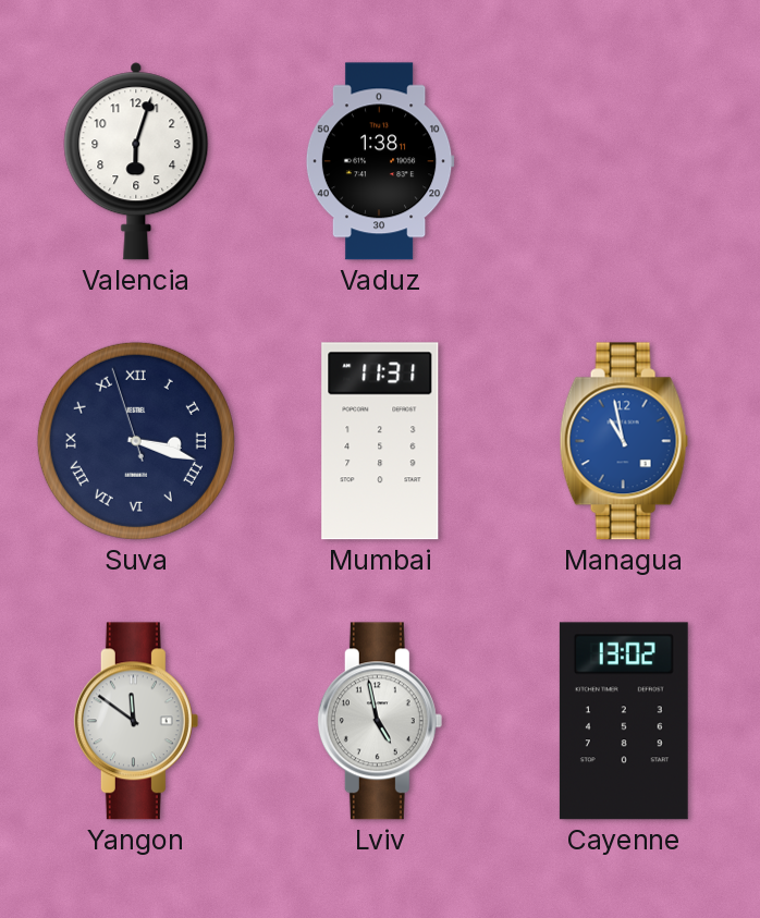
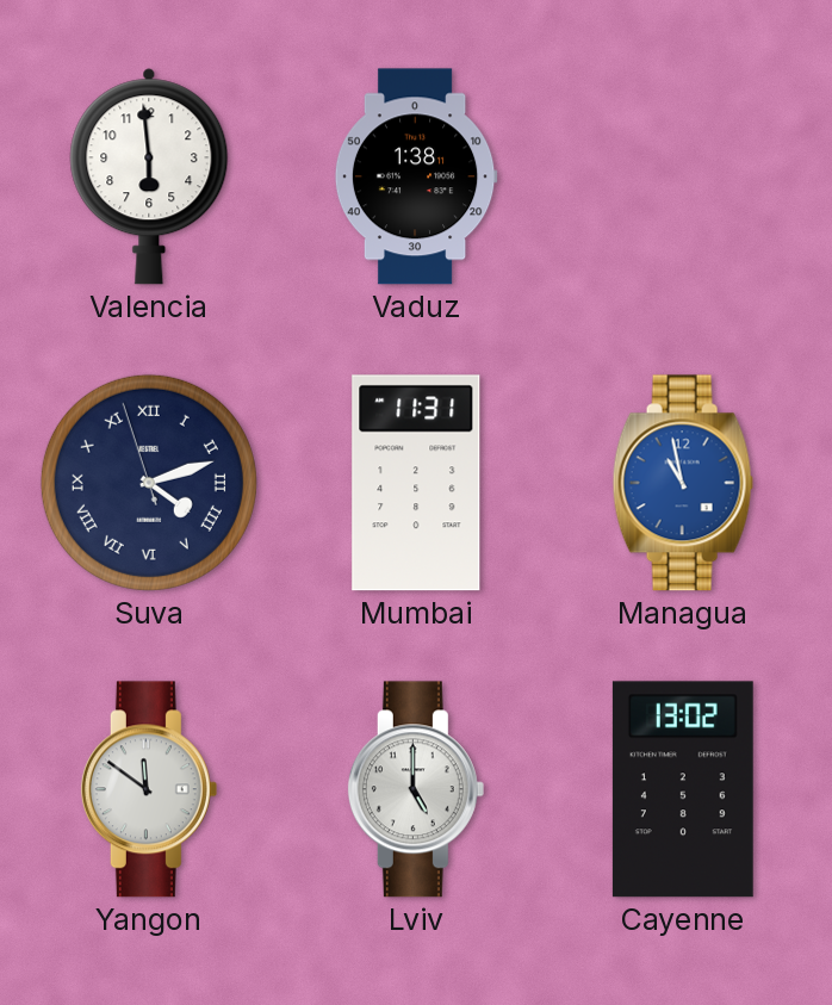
Valencia: 6:03 -> 5:59 (149, 176)
Suva: 3:17 -> 4:11 (149, 483)
Lviv: 4:58 -> 5:00 (416, 789)
